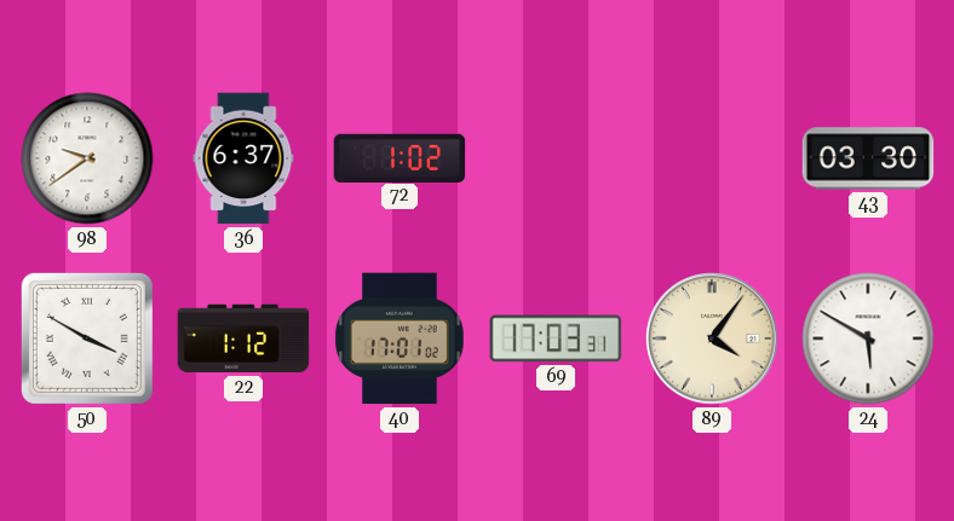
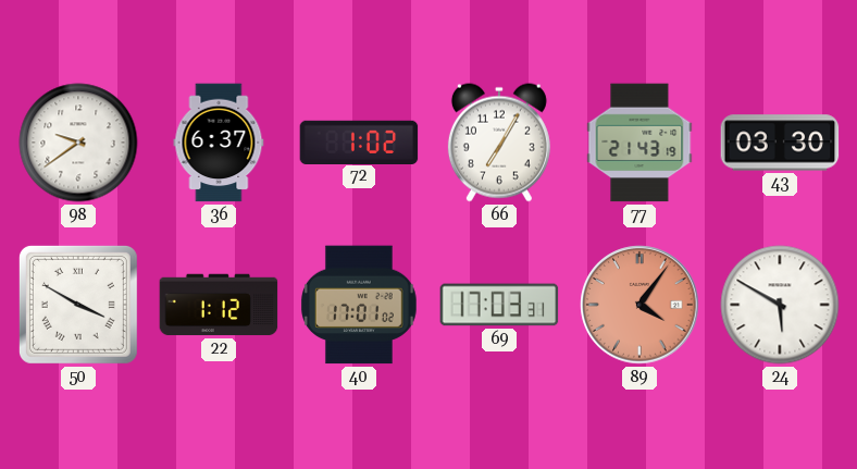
66: none -> 7:05 (499, 143)
77: none -> 21:43 (639, 143)
89 dial: cream -> salmon (639, 305)
